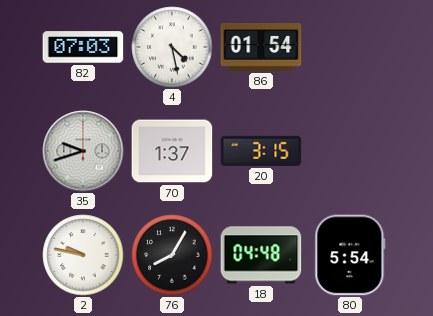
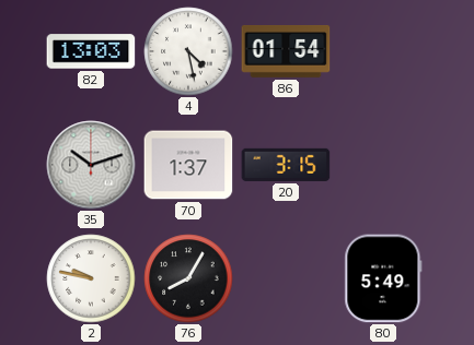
82: 07:03 -> 13:03 (91, 51)
35: 9:42 -> 10:12 (91, 165)
18: 04:48 -> none (261, 255)
80: 5:54 -> 5:49 (383, 278)
